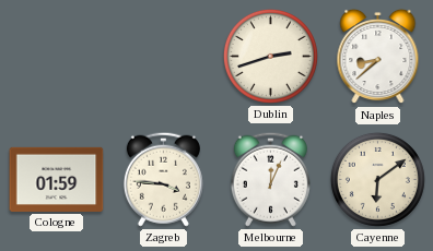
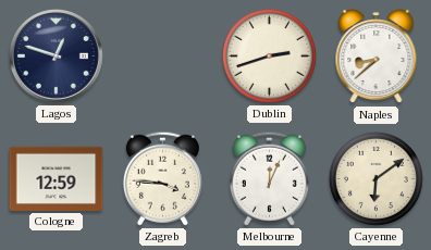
Lagos: none -> 12:48 (56, 55)
Cologne: 01:59 -> 12:59 (57, 178)
